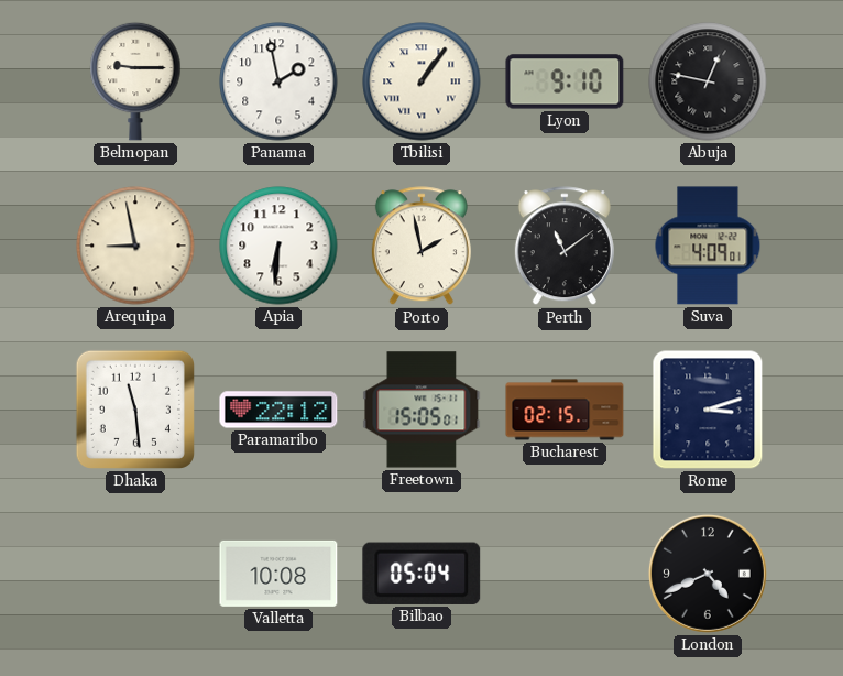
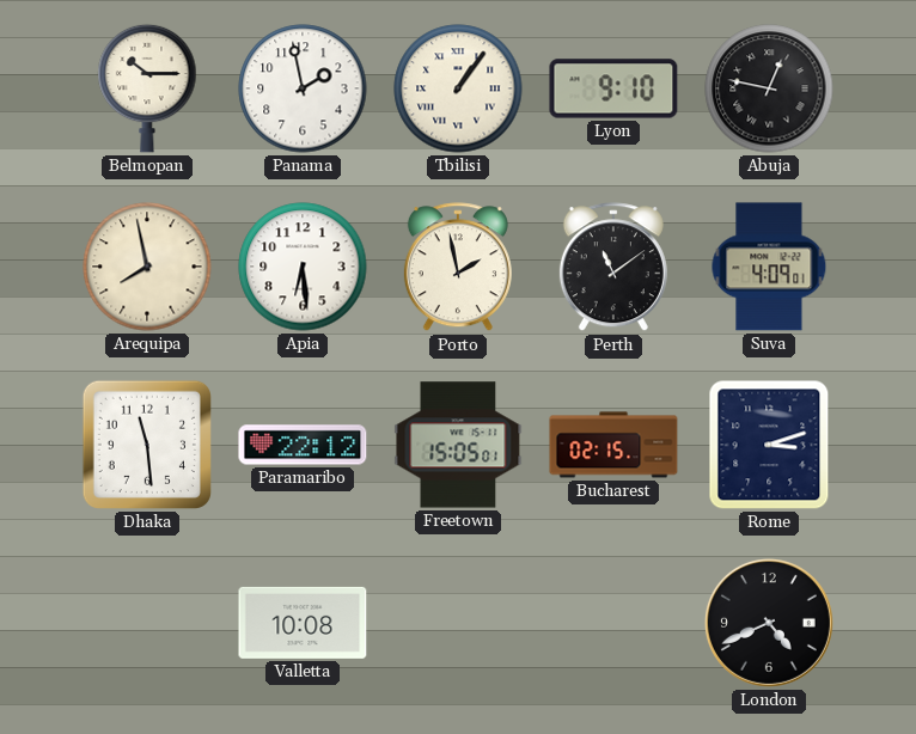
Belmopan: 9:15 -> 10:15 (147, 88)
Arequipa: 8:58 -> 7:58 (147, 267)
Apia: 6:31 -> 6:29 (303, 267)
Bilbao: 05:04 -> none (421, 574)
